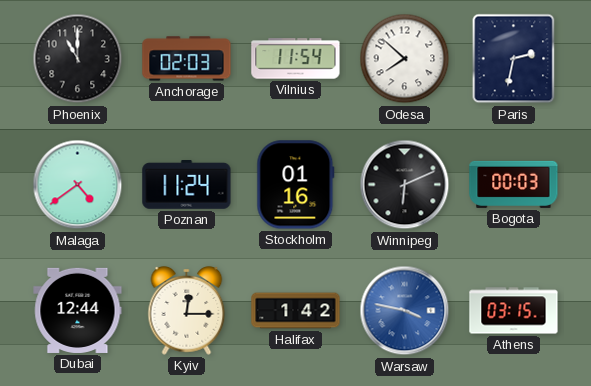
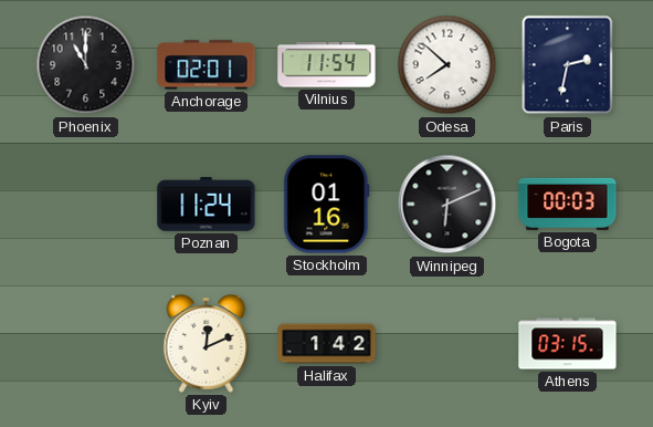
Anchorage: 02:03 -> 02:01 (207, 65)
Malaga: 4:39 -> none (78, 185)
Dubai: 12:44 -> none (78, 310)
Kyiv: 12:15 -> 12:11 (207, 344)
Warsaw: 3:47 -> none (405, 311)
